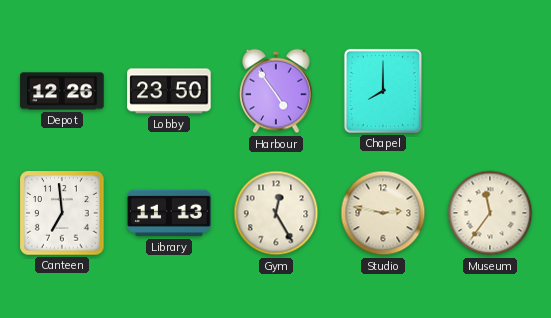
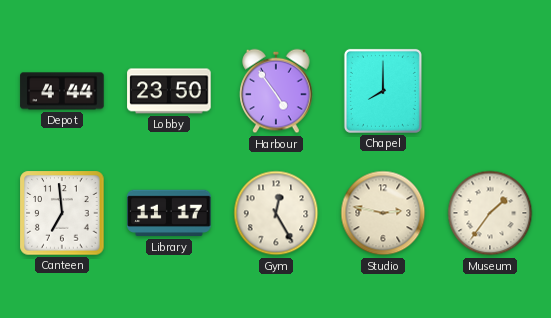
Depot: 12:26 -> 4:44 (62, 91)
Library: 11:13 -> 11:17 (169, 213)
Museum: 11:36 -> 1:36 (490, 213)
